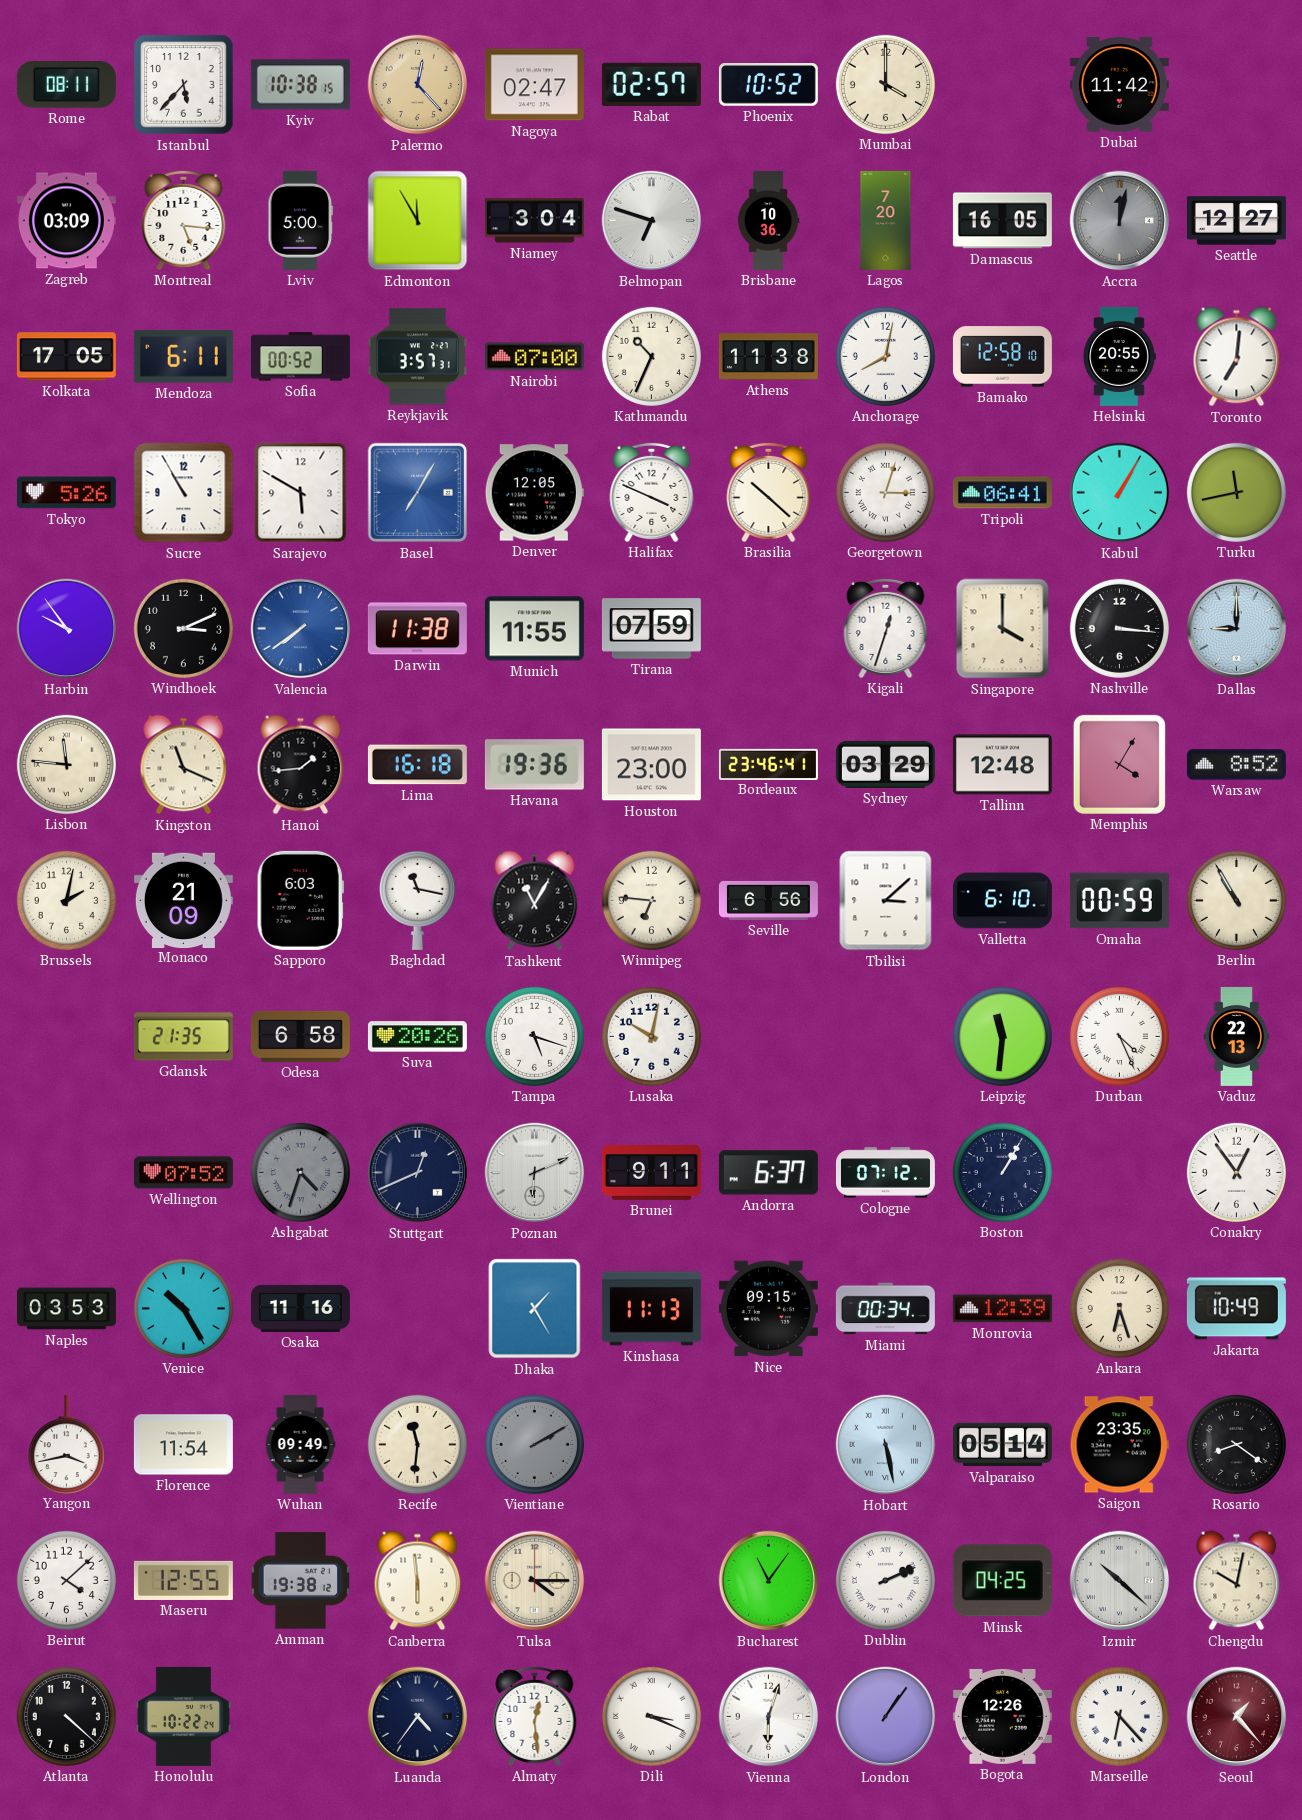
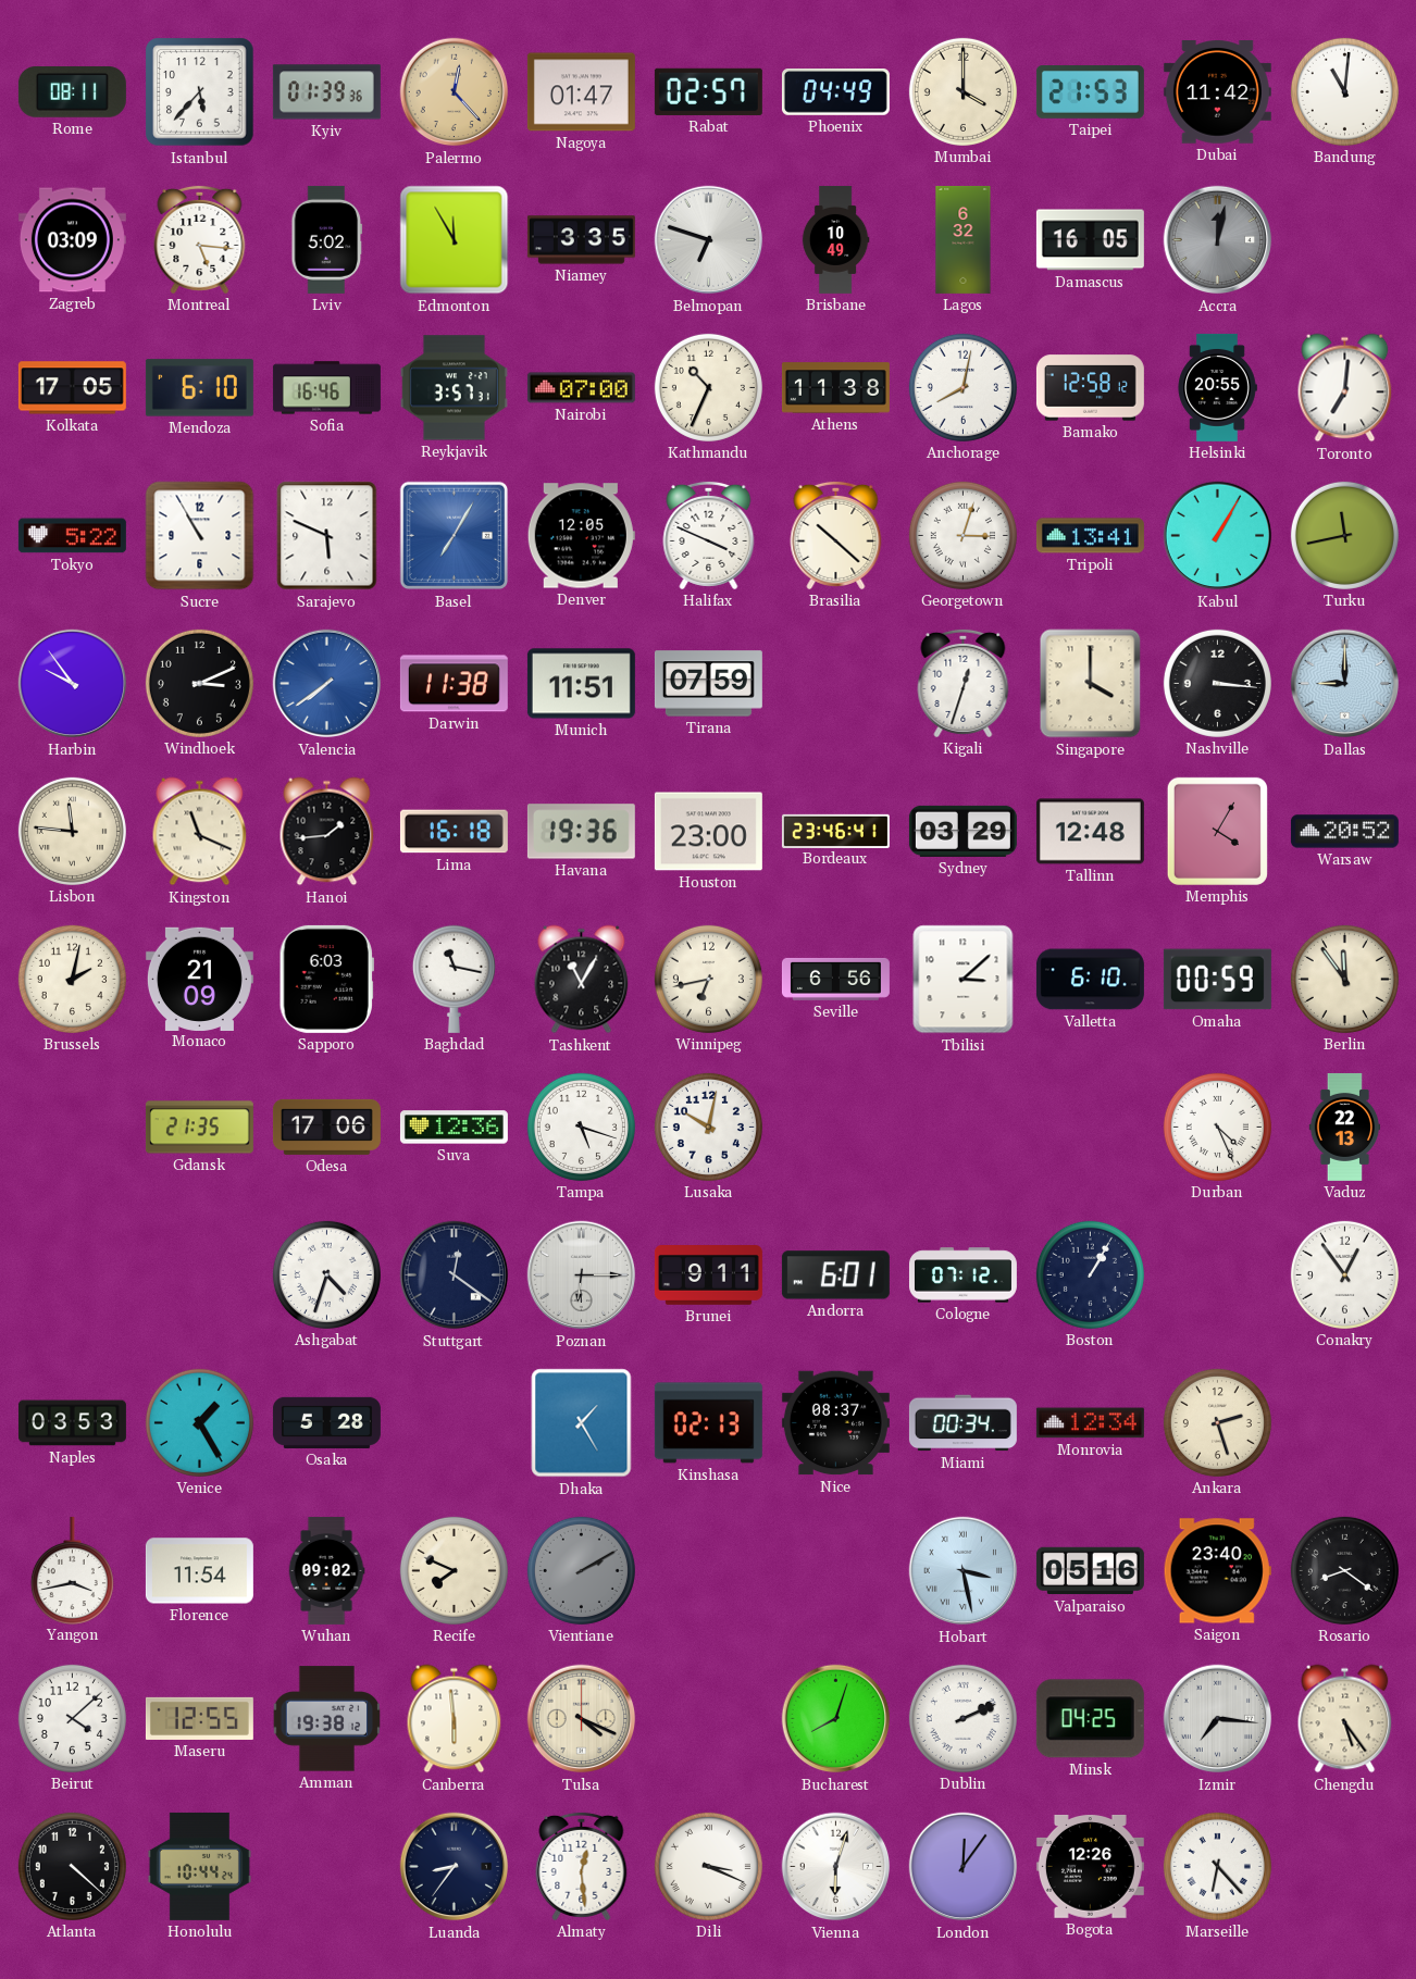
Kyiv: 10:38 -> 01:39 (326, 92)
Nagoya: 02:47 -> 01:47 (581, 92)
Phoenix: 10:52 -> 04:49 (835, 92)
Taipei: none -> 21:53 (1090, 92)
Bandung: none -> 11:01 (1344, 91)
Lviv: 5:00 -> 5:02 (327, 239)
Niamey: 3:04 -> 3:35 (581, 240)
Brisbane: 10:36 -> 10:49 (835, 239)
Lagos: 7:20 -> 6:32 (964, 239)
Seattle: 12:27 -> none (1236, 221)
Mendoza: 6:11 -> 6:10 (199, 388)
Sofia: 00:52 -> 16:46 (326, 388)
Bamako: 12:58:10 -> 12:58:12 (1090, 388)
Tokyo: 5:26 -> 5:22 (72, 536)
Sarajevo: 5:50 -> 5:49 (327, 536)
Tripoli: 06:41 -> 13:41 (1090, 536)
Munich: 11:55 -> 11:51 (581, 684)
Warsaw: 8:52 -> 20:52 (1344, 832)
Winnipeg: 6:46 -> 6:43 (708, 979)
Berlin: 10:55 -> 11:54 (1344, 979)
Odesa: 6:58 -> 17:06 (326, 1127)
Suva: 20:26 -> 12:36 (454, 1128)
Leipzig: 11:31 -> none (1002, 1036)
Wellington: 07:52 -> none (183, 1173)
Ashgabat dial: grey -> white (326, 1274)
Stuttgart: 12:41 -> 12:21 (455, 1275)
Poznan: 6:11 -> 6:15 (582, 1275)
Andorra: 6:37 -> 6:01 (835, 1275)
Venice: 10:25 -> 1:25 (199, 1422)
Osaka: 11:16 -> 5:28 (326, 1422)
Kinshasa: 11:13 -> 02:13 (708, 1423)
Nice: 09:15 -> 08:37 (835, 1423)
Monrovia: 12:39 -> 12:34 (1090, 1423)
Ankara: 6:27 -> 2:27 (1217, 1422)
Jakarta: 10:49 -> none (1236, 1309)
Wuhan: 09:49 -> 09:02 (326, 1570)
Recife: 11:31 -> 7:49 (454, 1570)
Hobart: 5:28 -> 3:28 (964, 1571)
Valparaiso: 05:14 -> 05:16 (1090, 1571)
Saigon: 23:35 -> 23:40 (1217, 1571)
Tulsa: 4:15 -> 4:19 (582, 1719)
Bucharest: 11:06 -> 8:03 (836, 1719)
Izmir: 10:22 -> 7:16 (1218, 1719)
Chengdu: 10:02 -> 5:24 (1345, 1719)
Honolulu: 10:22 -> 10:44 (199, 1866)
Luanda: 4:36 -> 8:36 (455, 1867)
London: 1:06 -> 12:06 (964, 1867)
Seoul: 1:23 -> none (1237, 1717)
